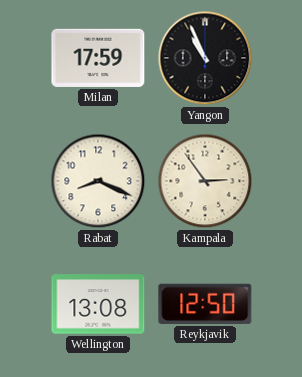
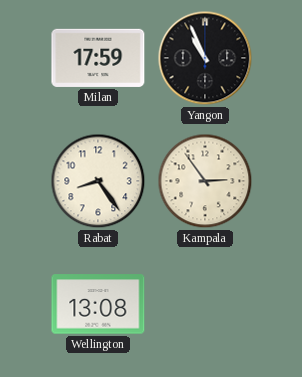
Rabat: 8:19 -> 8:24 (98, 181)
Reykjavik: 12:50 -> none (205, 304)
